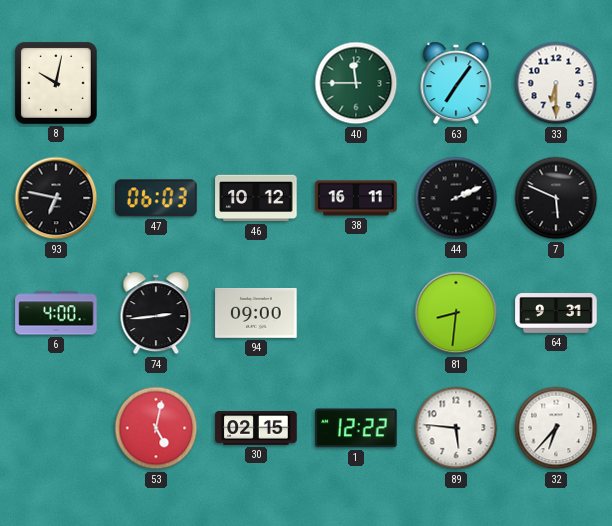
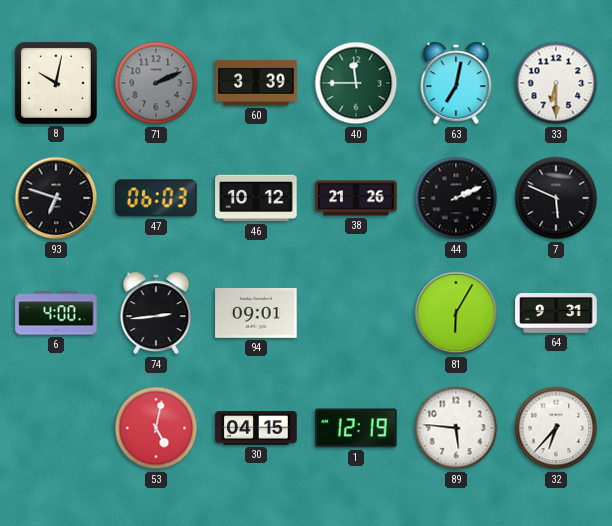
71: none -> 2:11 (156, 83)
60: none -> 3:39 (256, 83)
63: 7:06 -> 7:02 (456, 83)
93: 6:47 -> 6:48 (56, 198)
38: 16:11 -> 21:26 (356, 198)
94: 09:00 -> 09:01 (256, 313)
81: 8:31 -> 6:05 (456, 313)
30: 02:15 -> 04:15 (256, 428)
1: 12:22 -> 12:19 (356, 428)
